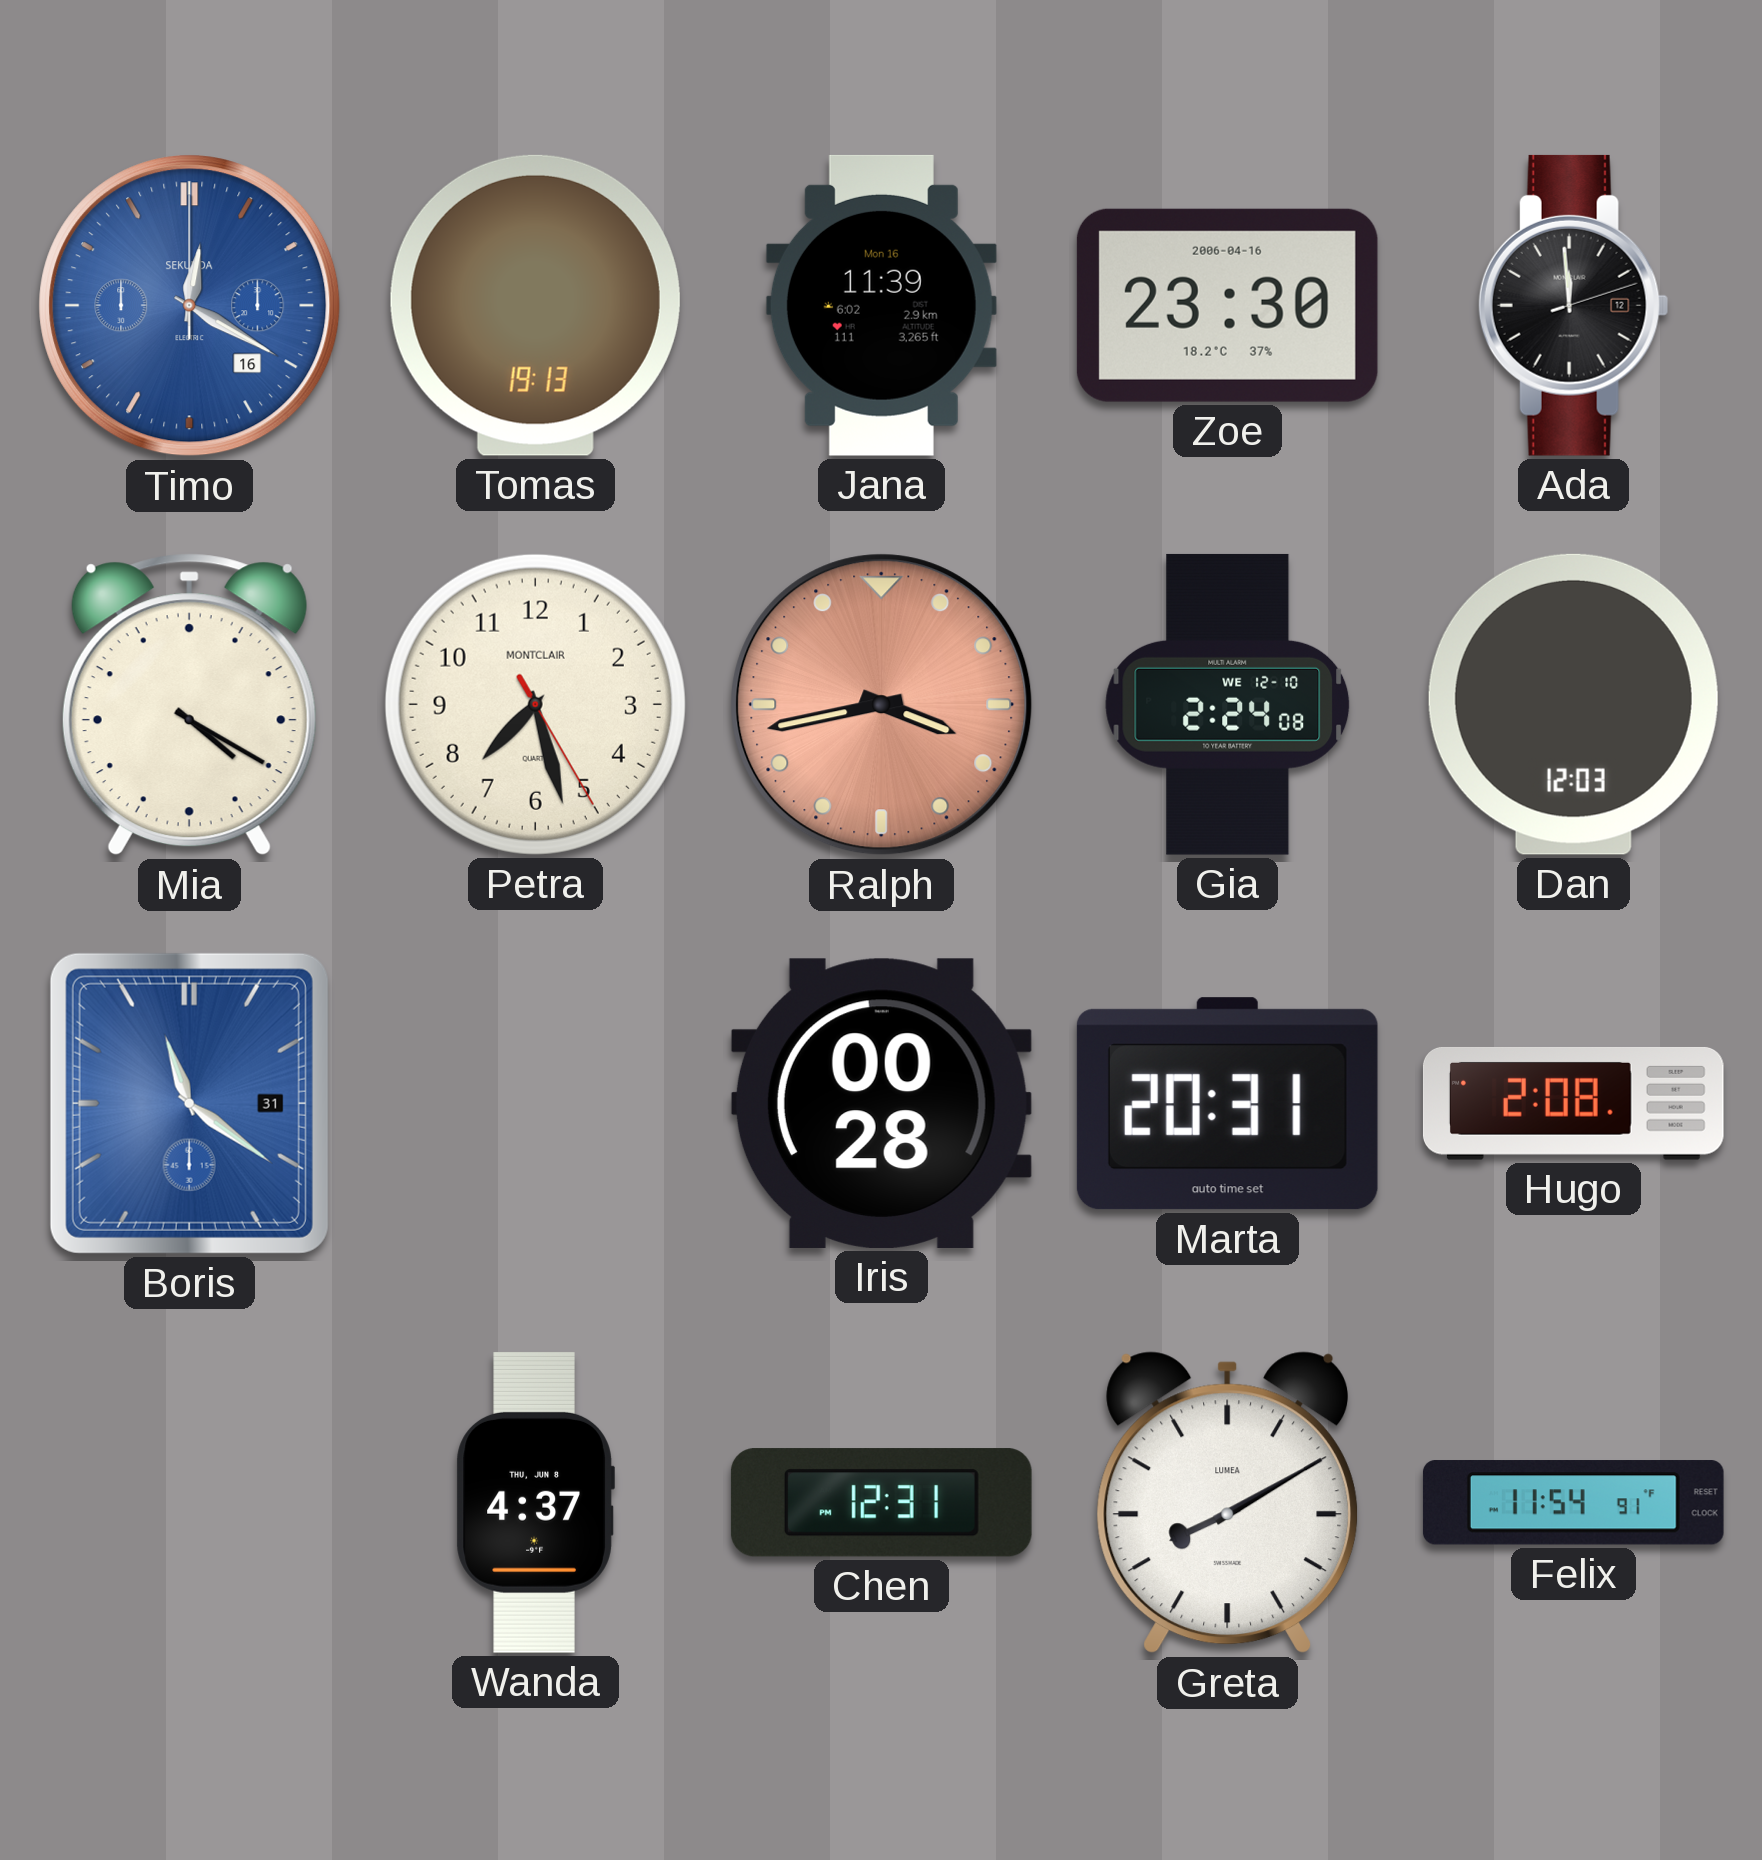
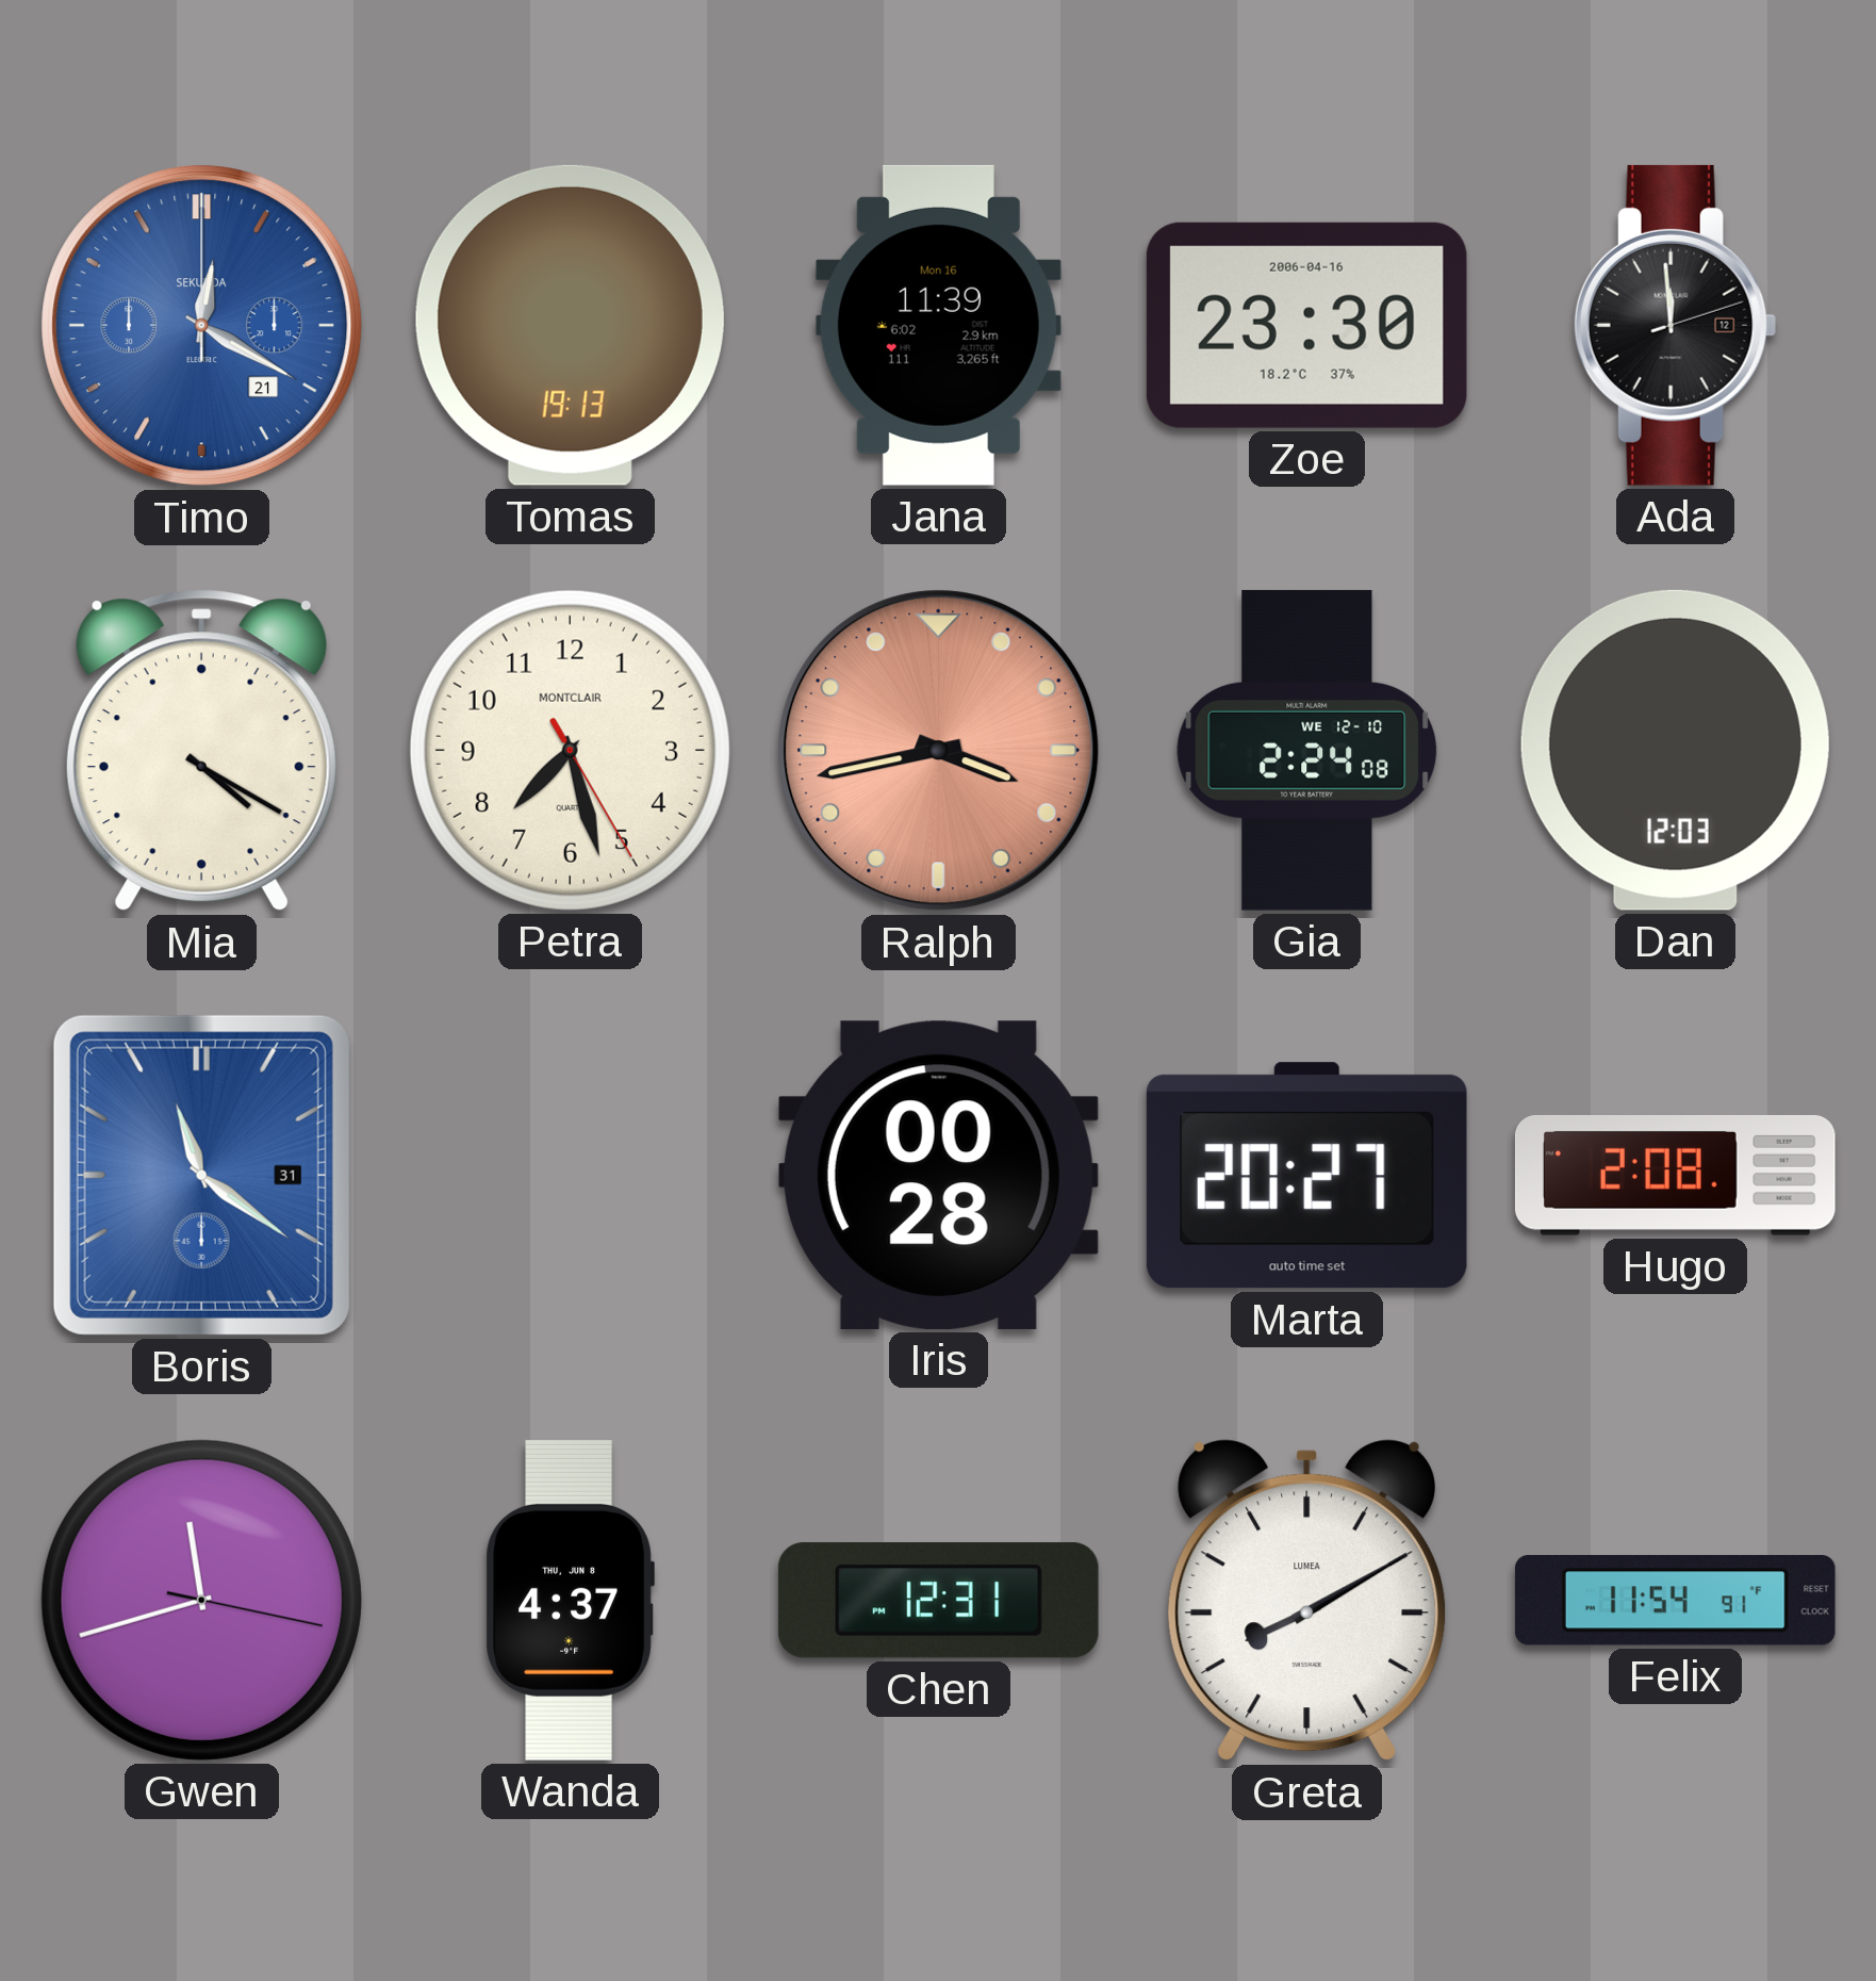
Timo date: 16 -> 21 (202, 326)
Marta: 20:31 -> 20:27 (1306, 1176)
Gwen: none -> 11:42 (201, 1600)
